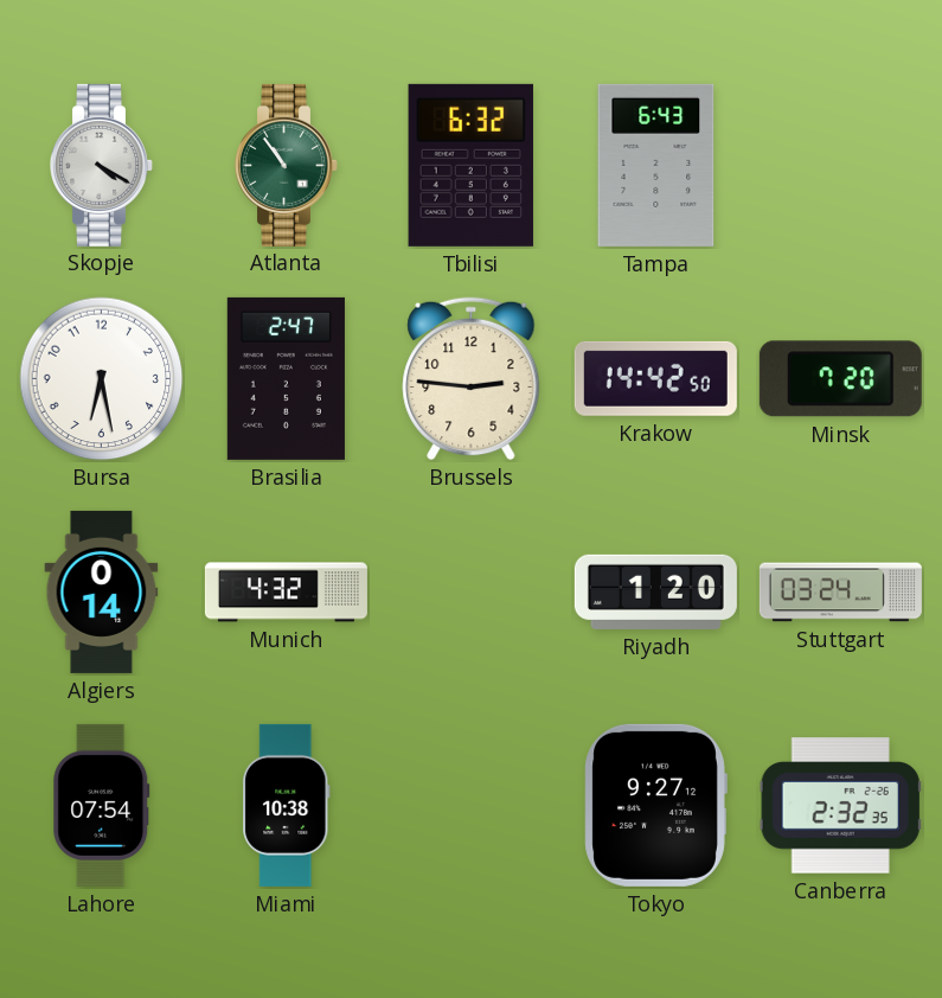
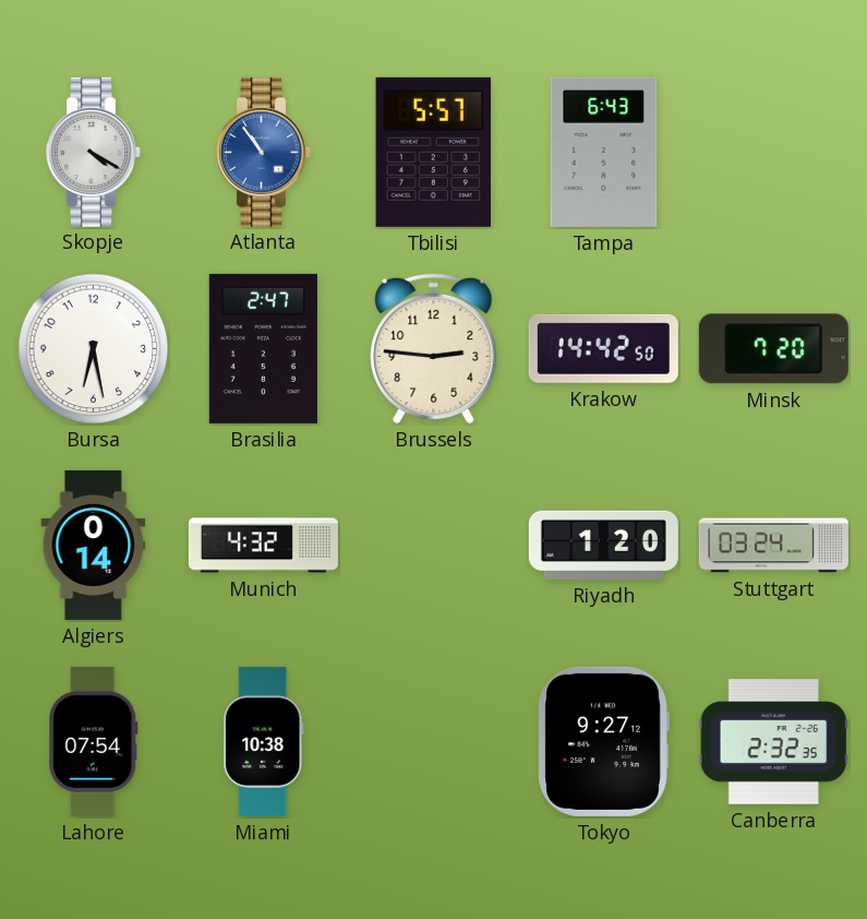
Atlanta dial: green -> blue (264, 152)
Tbilisi: 6:32 -> 5:57 (433, 152)
